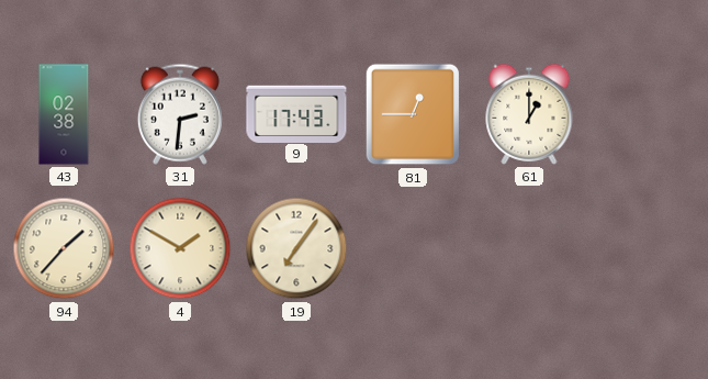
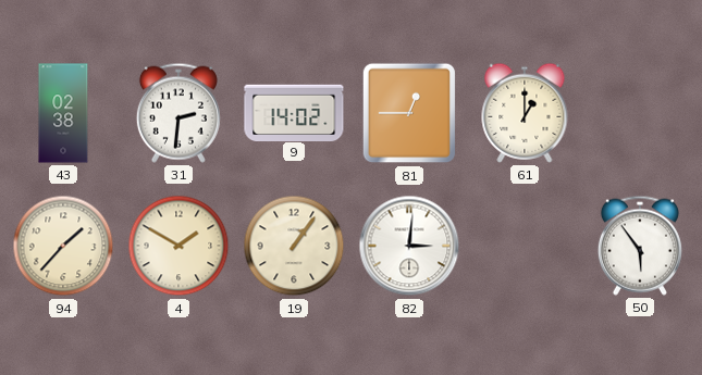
9: 17:43 -> 14:02 (294, 112)
19: 7:06 -> 1:06 (294, 246)
82: none -> 3:01 (409, 246)
50: none -> 5:54 (640, 246)
